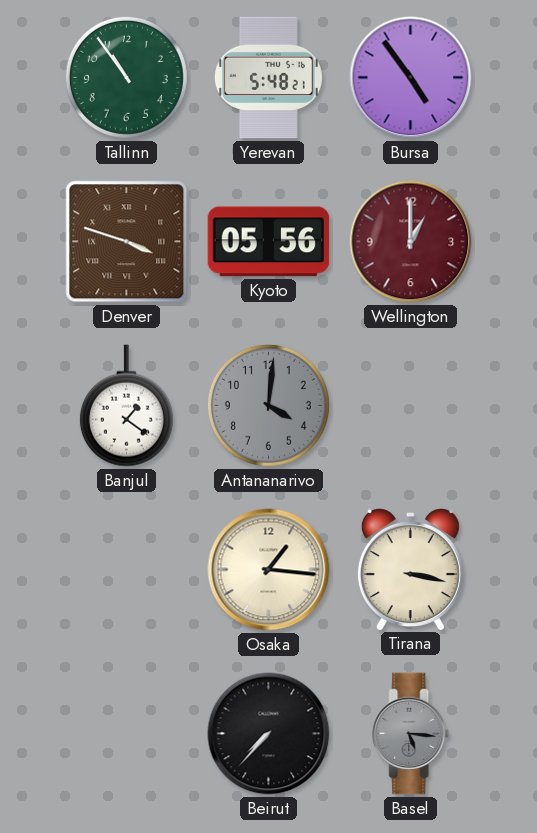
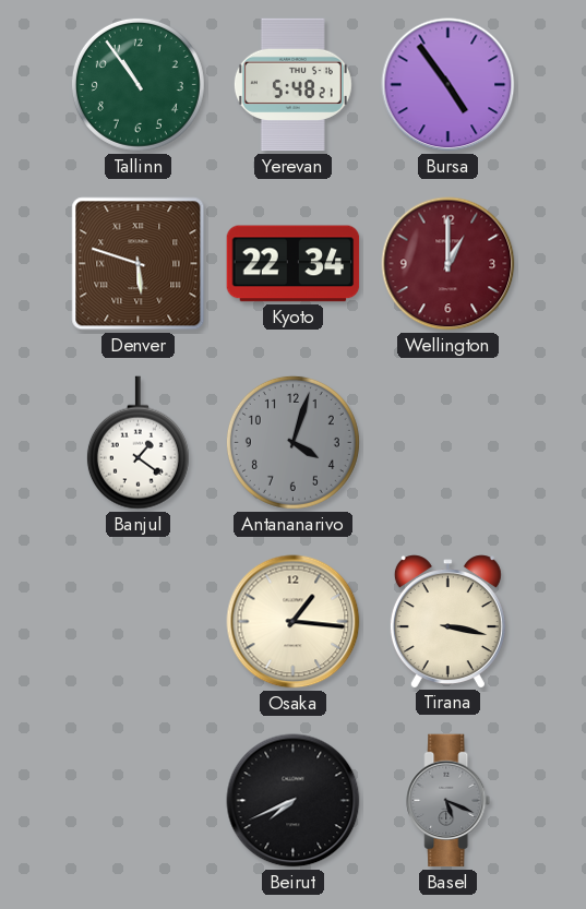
Denver: 3:48 -> 5:48 (139, 264)
Kyoto: 05:56 -> 22:34 (294, 264)
Antananarivo: 4:01 -> 4:03 (292, 442)
Beirut: 7:37 -> 7:41 (294, 801)
Basel: 5:16 -> 5:19 (449, 801)
